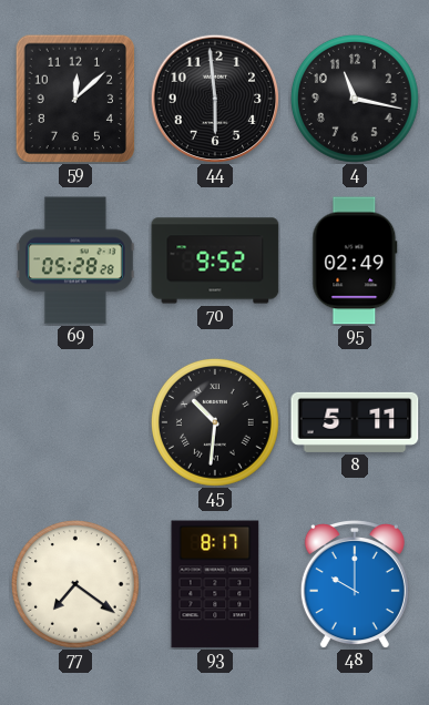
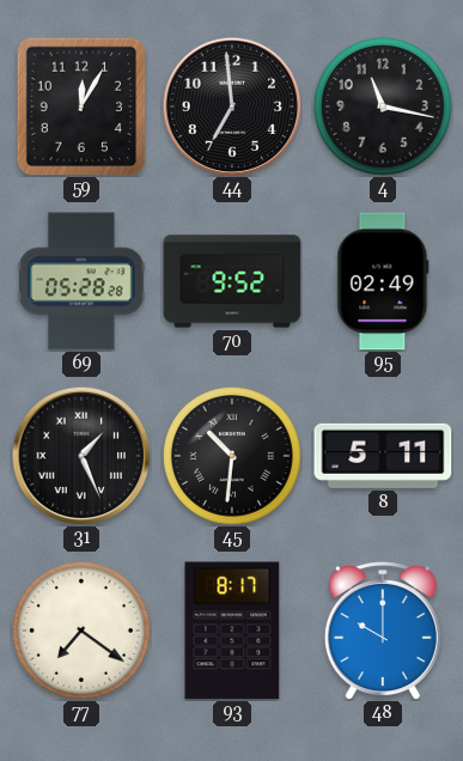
59: 12:08 -> 12:05 (81, 106)
44: 5:59 -> 6:59 (232, 106)
31: none -> 1:26 (81, 456)
